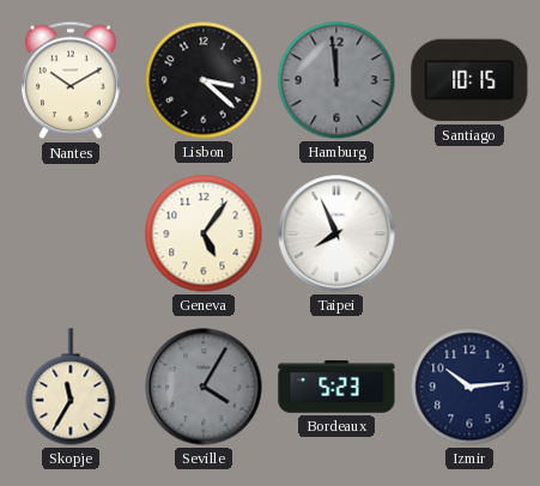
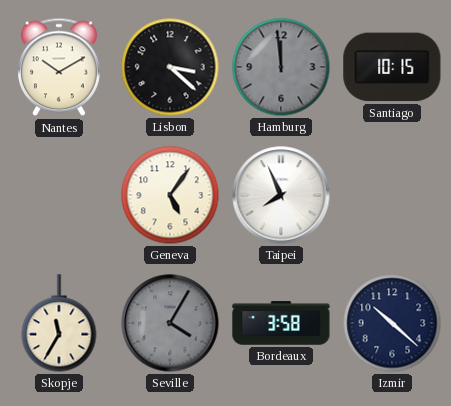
Bordeaux: 5:23 -> 3:58 (281, 323)
Izmir: 10:14 -> 10:22 (392, 323)
